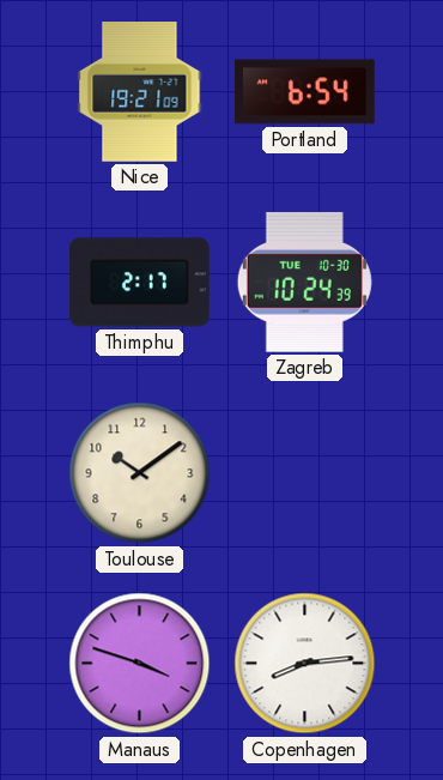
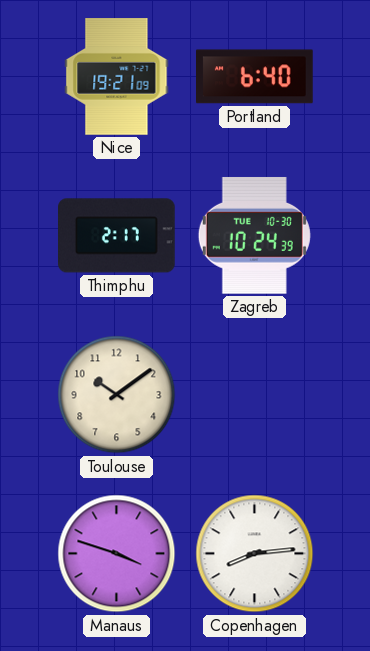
Portland: 6:54 -> 6:40 (255, 77)
